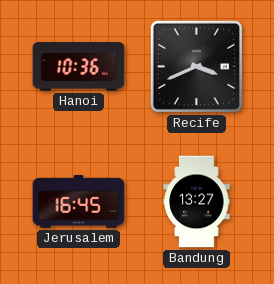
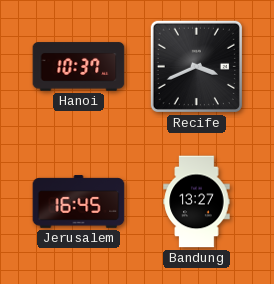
Hanoi: 10:36 -> 10:37 (79, 67)
